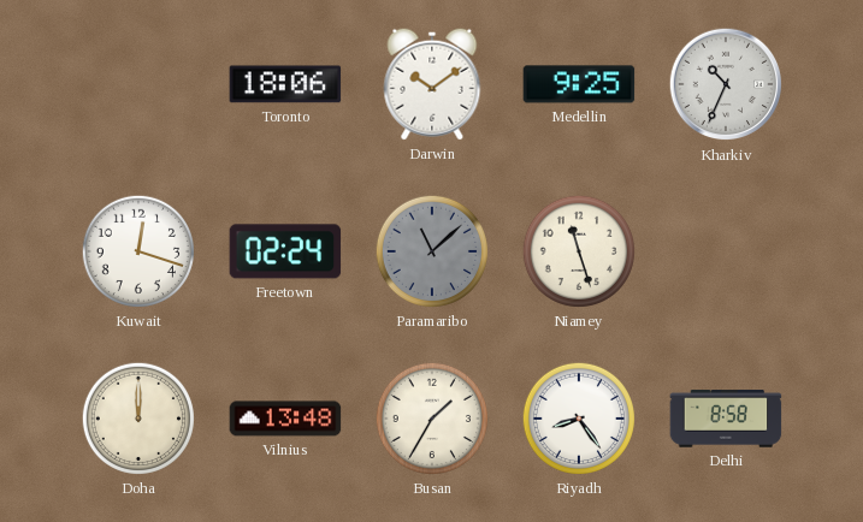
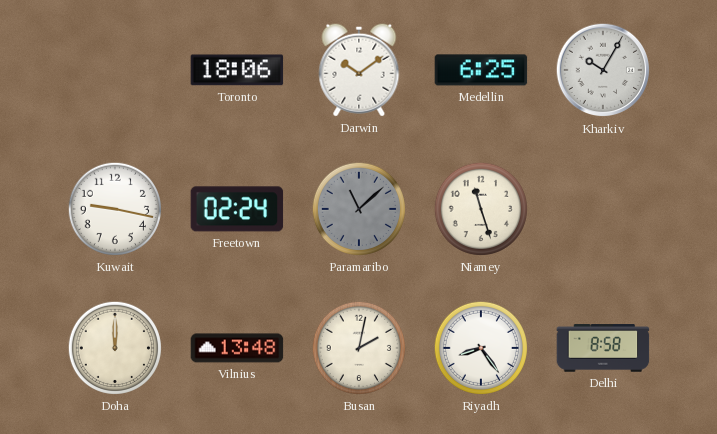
Medellin: 9:25 -> 6:25 (481, 70)
Kharkiv: 10:34 -> 10:05 (603, 70)
Kuwait: 12:18 -> 9:17 (115, 209)
Busan: 1:35 -> 2:02 (359, 348)
